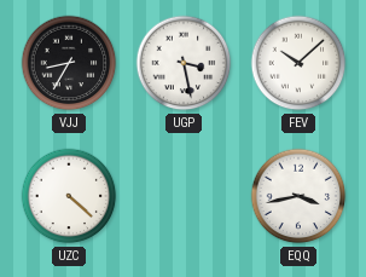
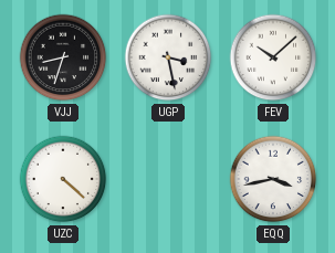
VJJ: 8:35 -> 8:33 (63, 57)
